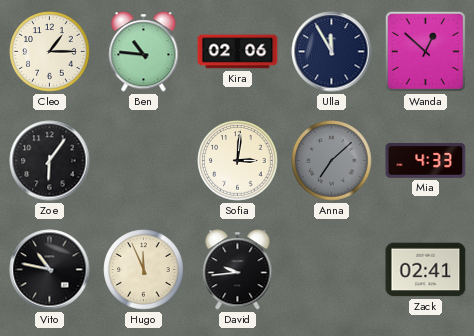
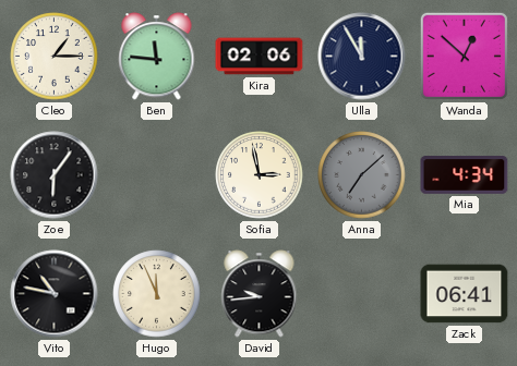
Ben: 10:46 -> 11:46 (157, 57)
Sofia: 3:01 -> 2:58 (260, 175)
Mia: 4:33 -> 4:34 (465, 175)
Zack: 02:41 -> 06:41 (465, 294)
